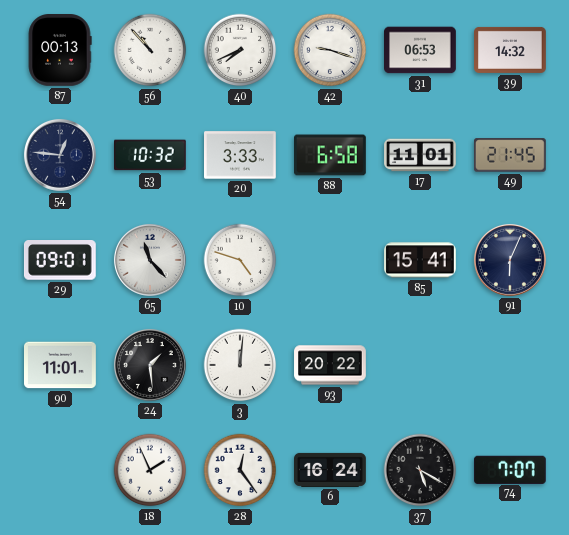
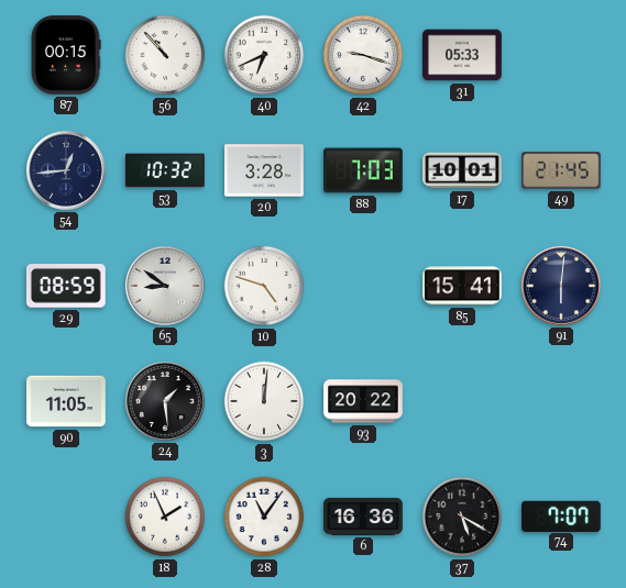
87: 00:13 -> 00:15 (66, 56)
40: 7:41 -> 6:41 (264, 55)
31: 06:53 -> 05:33 (463, 55)
39: 14:32 -> none (510, 50)
54: 12:46 -> 12:44 (66, 170)
20: 3:33 -> 3:28 (265, 170)
88: 6:58 -> 7:03 (364, 170)
17: 11:01 -> 10:01 (462, 170)
29: 09:01 -> 08:59 (66, 287)
65: 11:23 -> 8:51 (165, 286)
91: 6:04 -> 6:01 (561, 286)
90: 11:01 -> 11:05 (66, 401)
28: 12:24 -> 11:06 (264, 517)
6: 16:24 -> 16:36 (364, 517)
